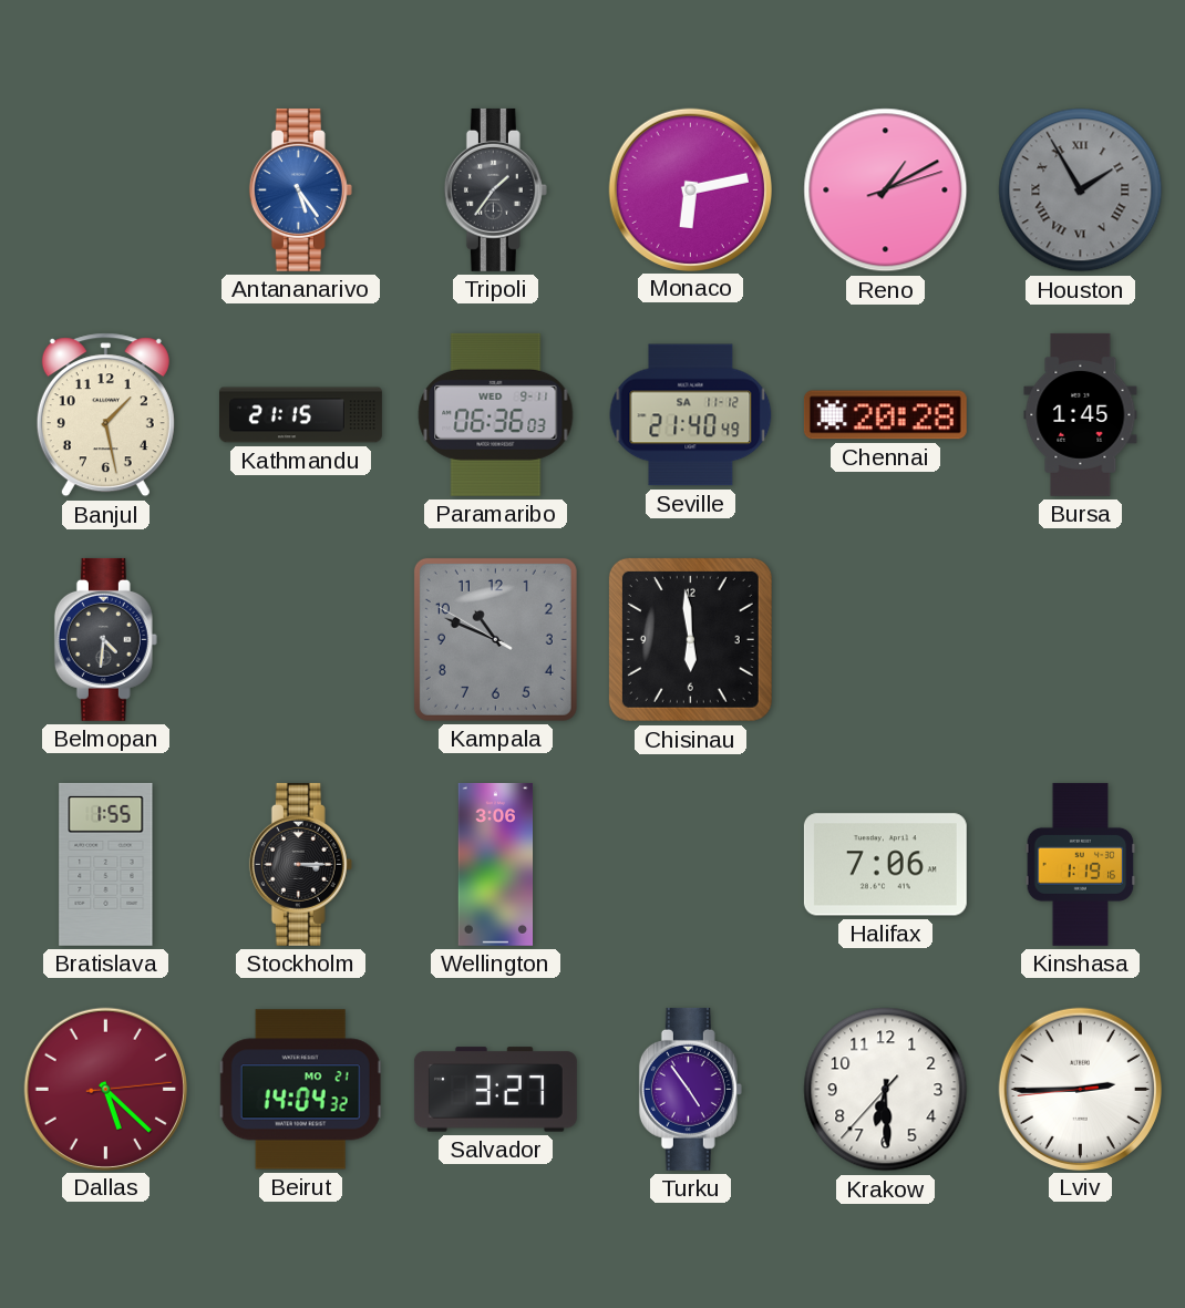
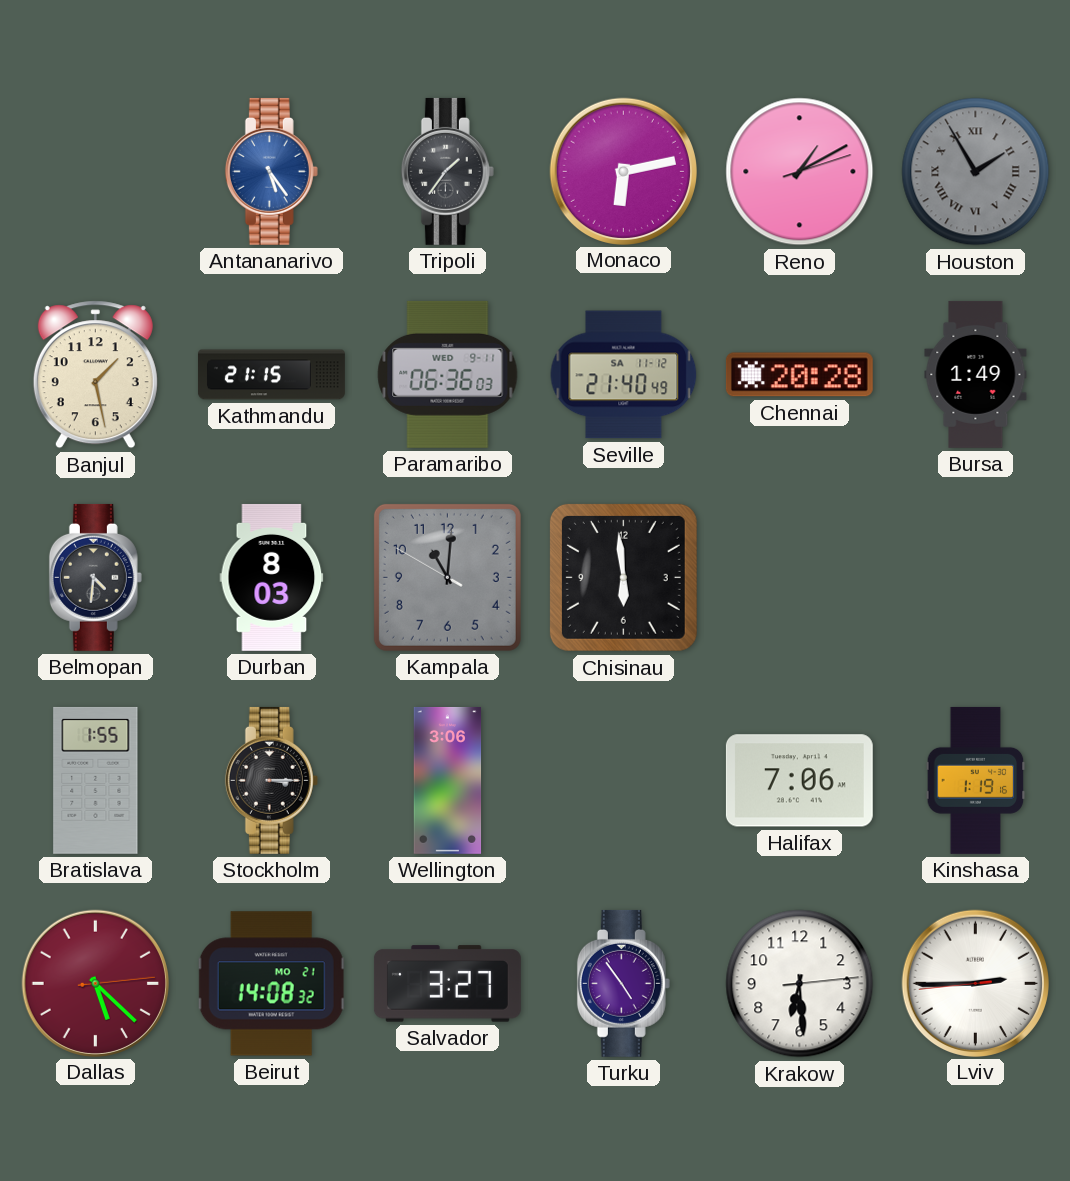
Bursa: 1:45 -> 1:49 (976, 374)
Durban: none -> 8:03 (272, 577)
Kampala: 10:48 -> 11:00 (447, 577)
Beirut: 14:04 -> 14:08 (272, 984)
Krakow: 6:29:37 -> 6:29:14 (800, 984)
